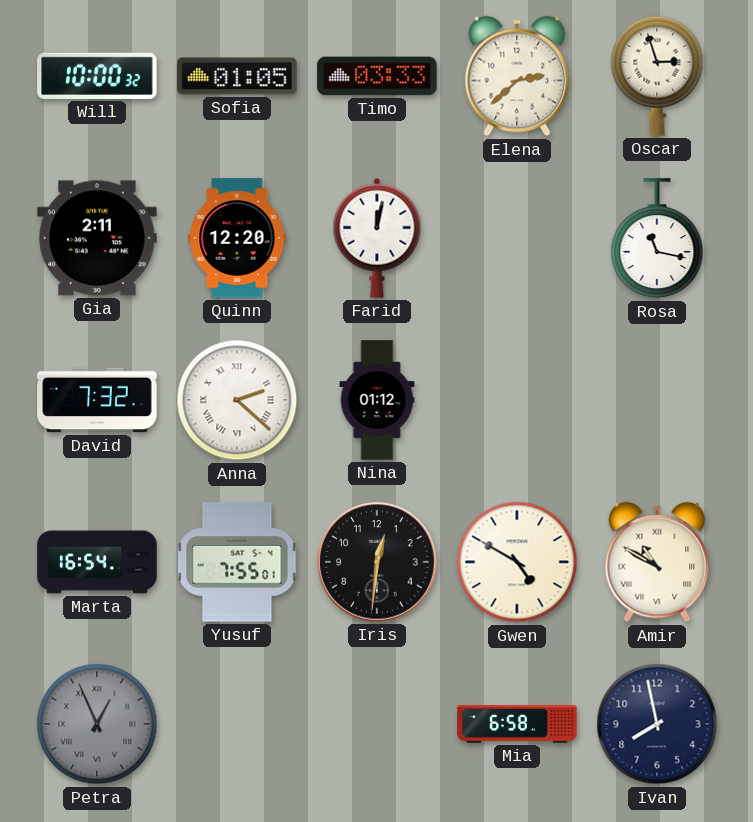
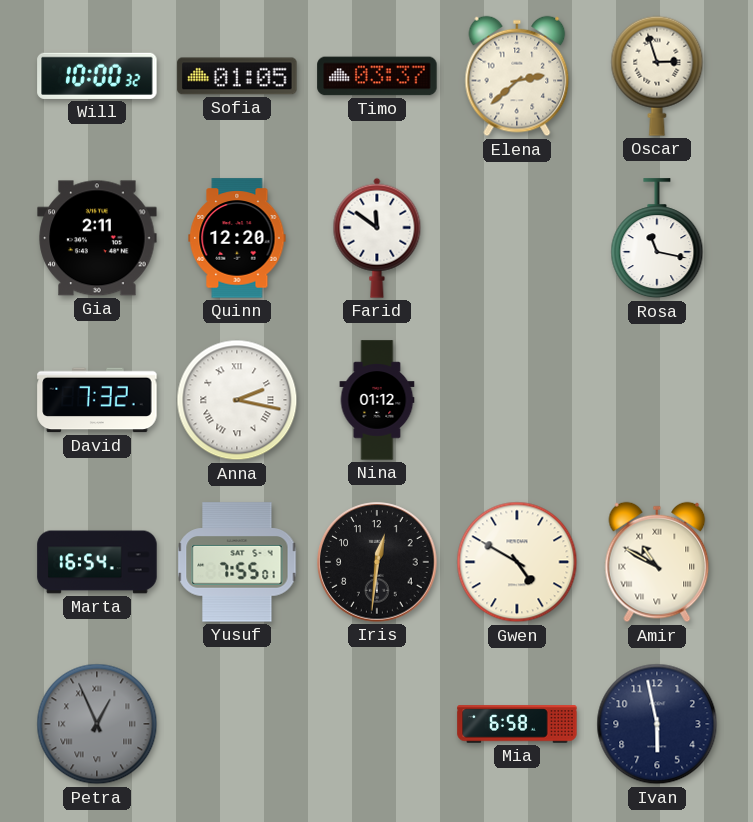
Timo: 03:33 -> 03:37 (377, 76)
Farid: 12:02 -> 11:51 (377, 238)
Anna: 2:22 -> 2:17 (237, 400)
Ivan: 7:58 -> 5:58 (657, 724)
